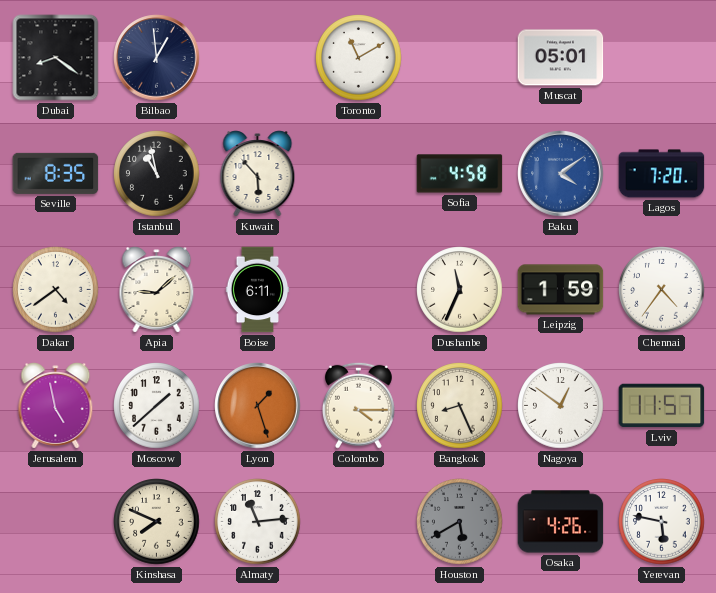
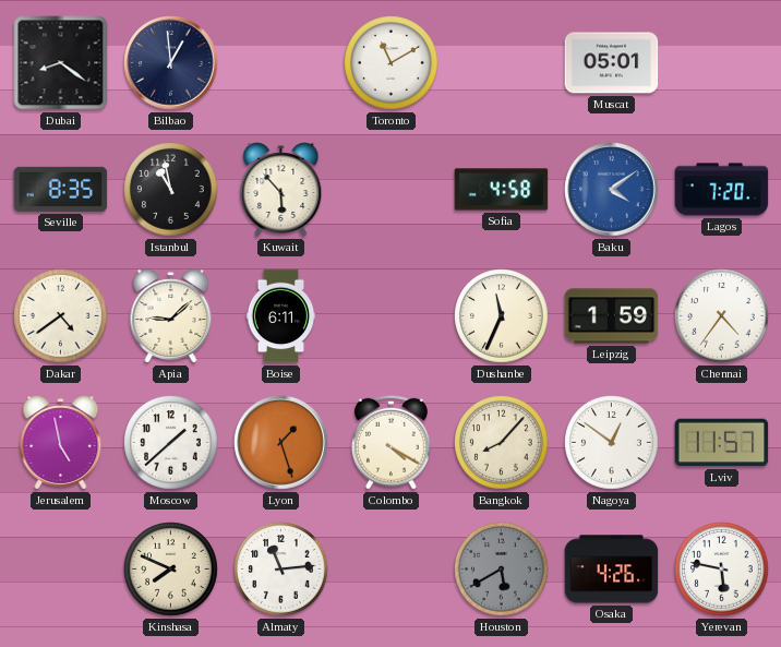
Colombo: 4:15 -> 4:20 (390, 442)
Bangkok: 8:26 -> 8:07 (502, 443)
